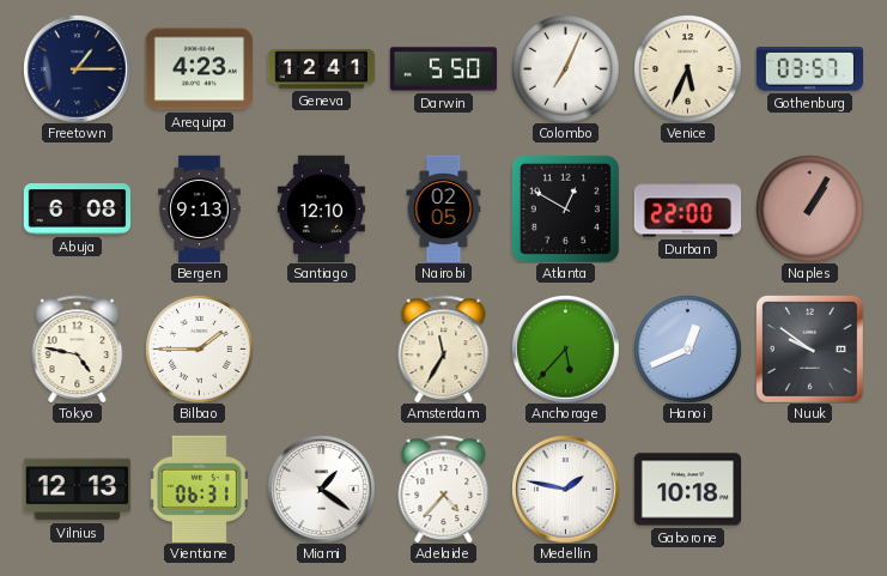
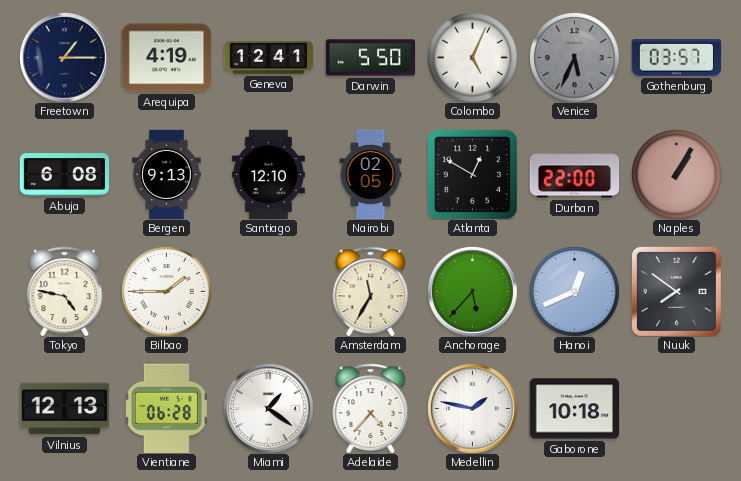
Arequipa: 4:23 -> 4:19 (166, 58)
Colombo: 7:04 -> 5:04 (473, 58)
Venice dial: cream -> grey (575, 58)
Nuuk: 9:51 -> 7:51 (676, 291)
Vientiane: 06:31 -> 06:28 (166, 408)
